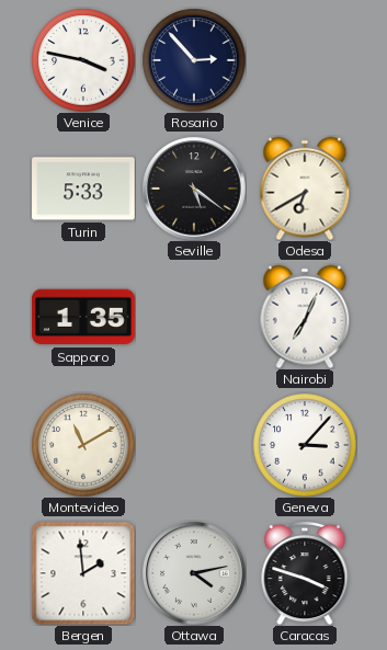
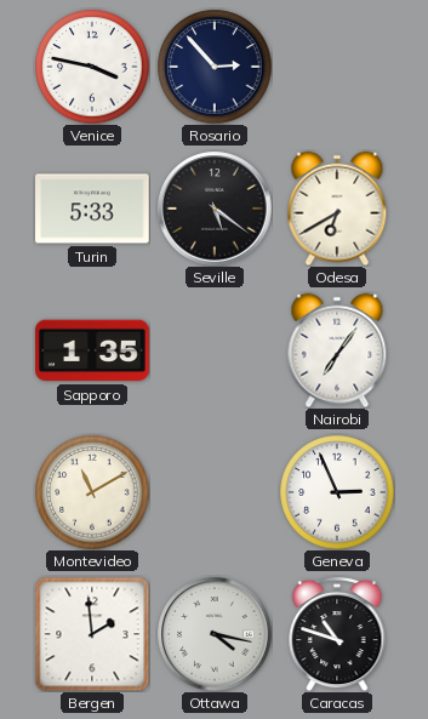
Nairobi: 7:04 -> 7:06 (337, 350)
Geneva: 3:07 -> 2:56 (337, 492)
Ottawa: 4:13 -> 4:17 (215, 634)
Caracas: 3:48 -> 10:48 (337, 634)
